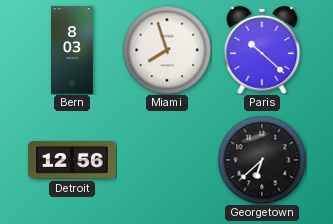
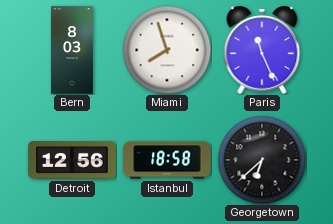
Paris: 10:22 -> 11:26 (262, 51)
Istanbul: none -> 18:58 (167, 160)
